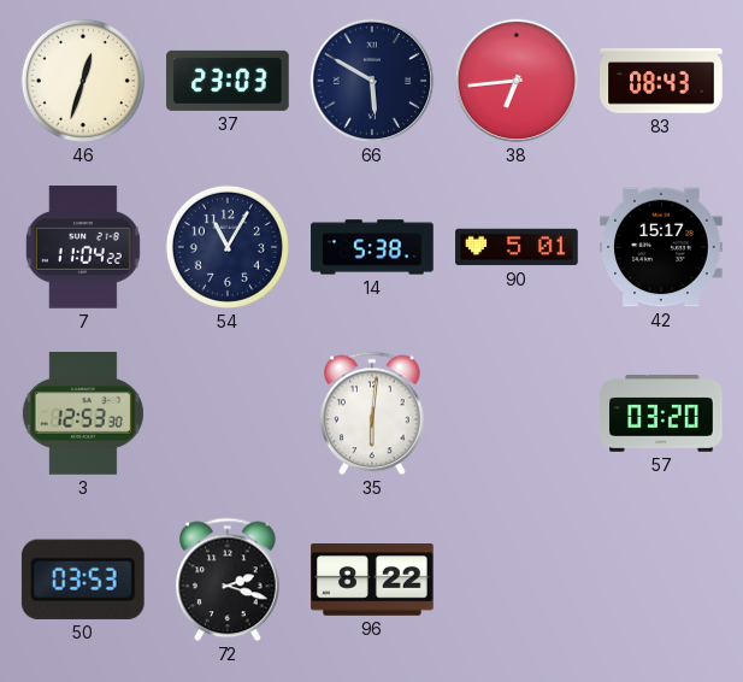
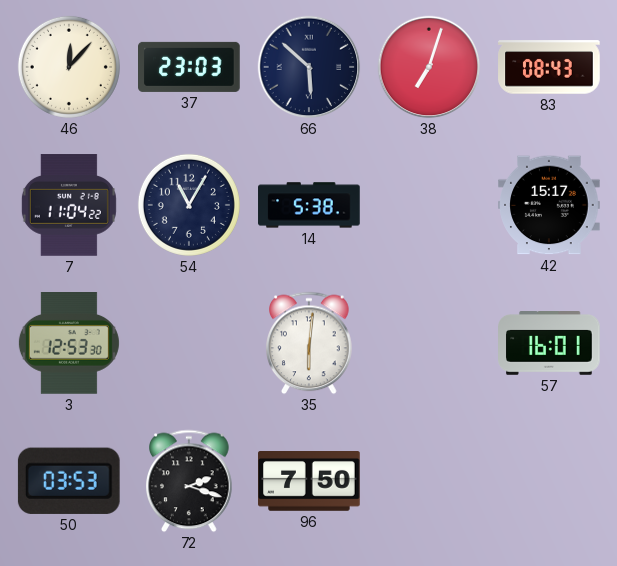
46: 12:33 -> 12:07 (69, 67)
66: 5:50 -> 5:52 (309, 67)
38: 6:44 -> 7:03 (429, 67)
90: 5:01 -> none (517, 247)
57: 03:20 -> 16:01 (549, 344)
96: 8:22 -> 7:50 (309, 482)
